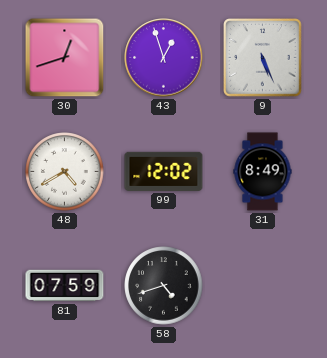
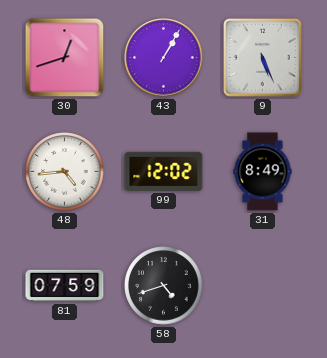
43: 12:57 -> 1:05 (164, 58)
48: 4:40 -> 4:44 (65, 172)
